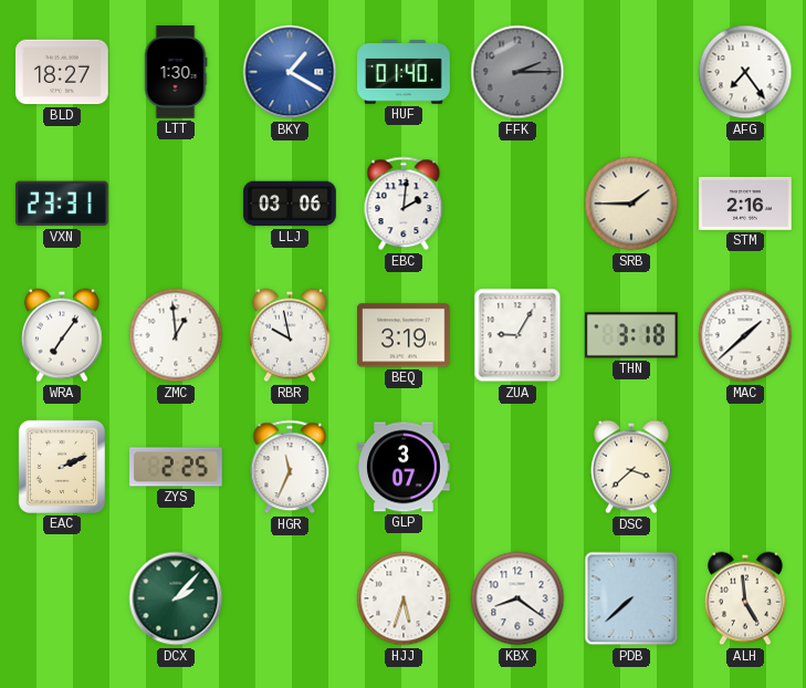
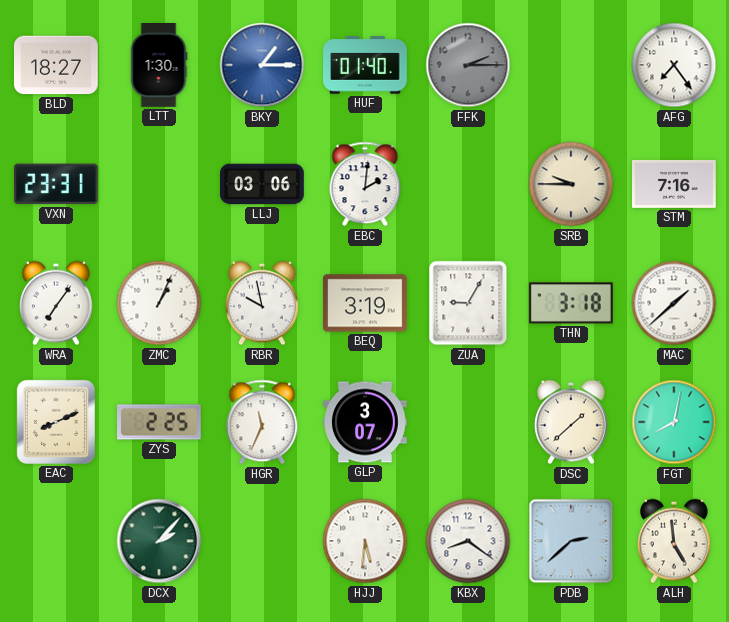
BKY: 1:20 -> 1:15 (262, 65)
SRB: 1:45 -> 9:45 (571, 184)
STM: 2:16 -> 7:16 (674, 184)
ZMC: 12:59 -> 1:04 (159, 303)
EAC: 2:11 -> 8:11 (56, 422)
DSC: 3:38 -> 1:38 (572, 422)
FGT: none -> 8:02 (674, 422)
HJJ: 5:33 -> 5:31 (365, 541)
PDB: 7:38 -> 2:38 (571, 541)
